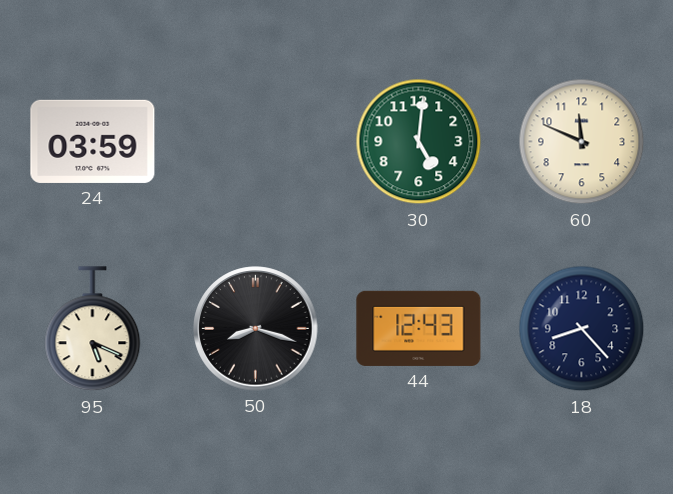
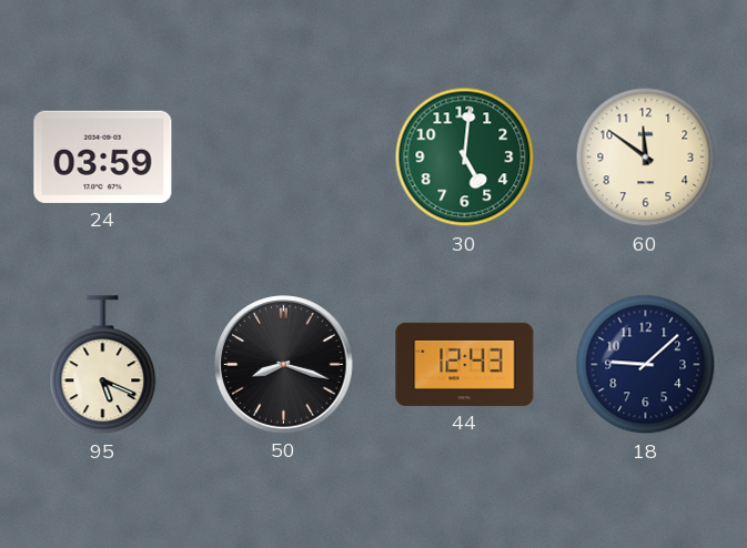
60: 11:49 -> 11:51 (646, 158)
18: 8:23 -> 9:08 (646, 365)
